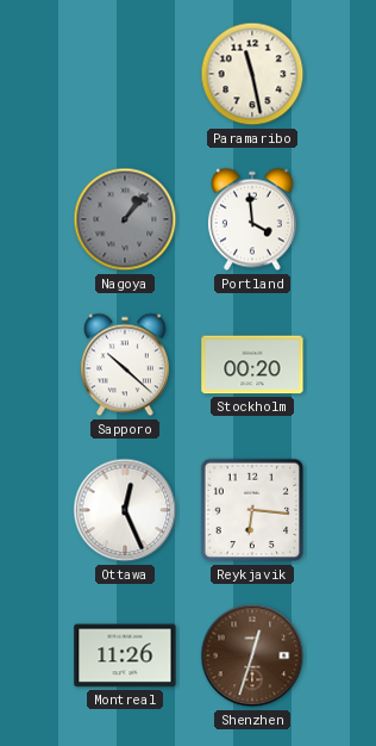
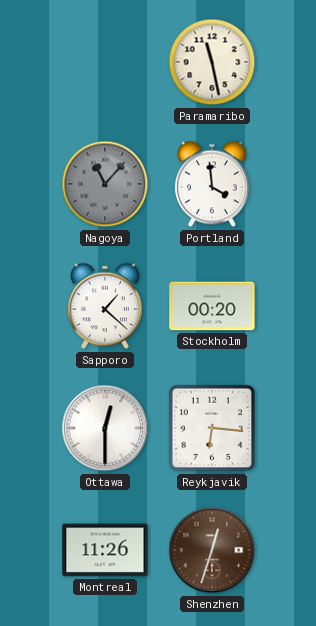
Nagoya: 1:07 -> 11:07 (105, 184)
Sapporo: 10:22 -> 1:22 (105, 306)
Ottawa: 12:26 -> 12:30 (105, 428)
